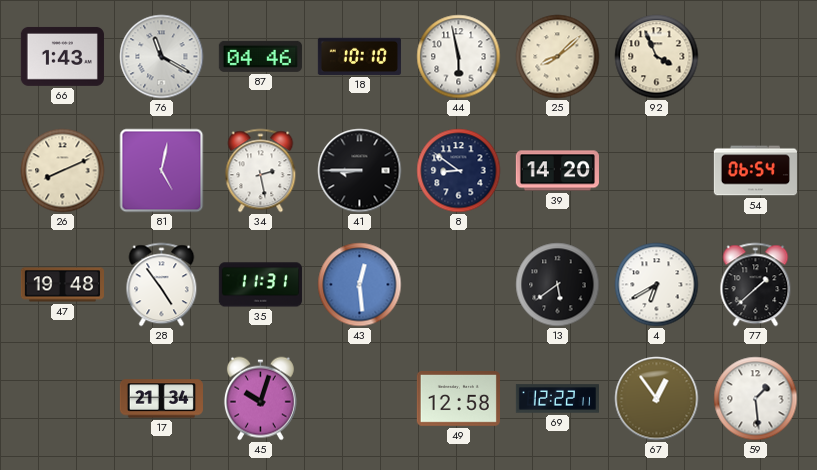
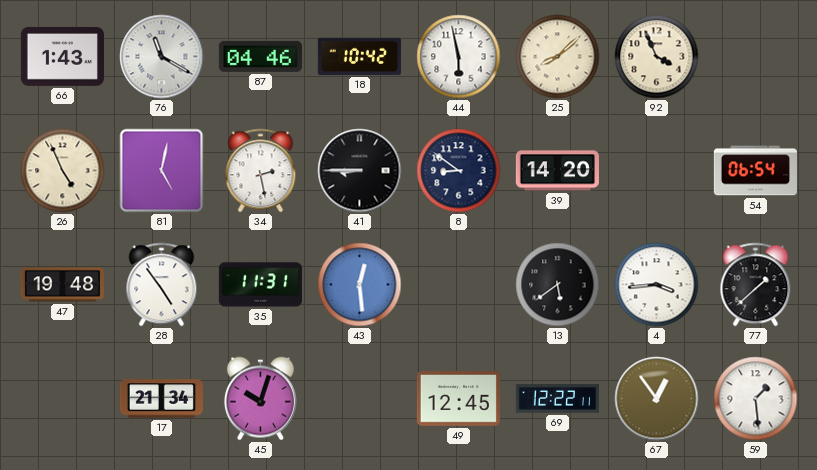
18: 10:10 -> 10:42 (359, 56)
26: 8:11 -> 4:56 (63, 171)
4: 6:40 -> 3:44 (657, 285)
49: 12:58 -> 12:45 (458, 399)
